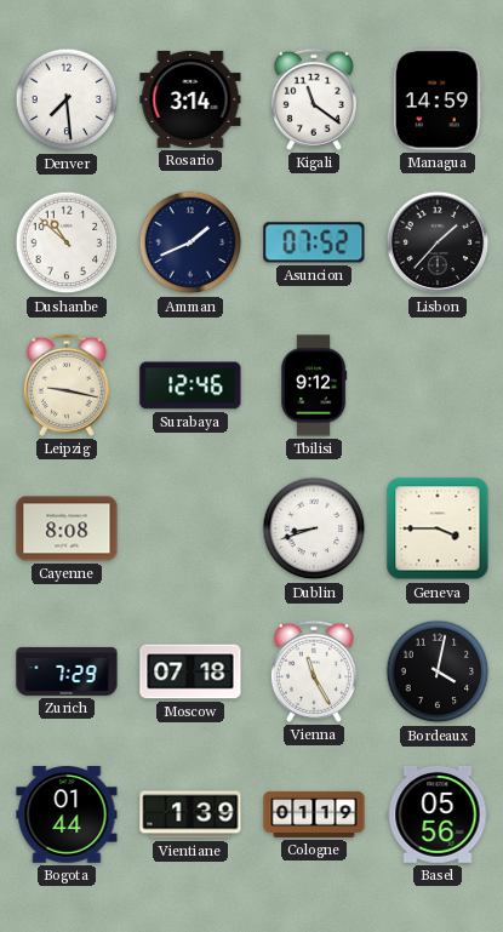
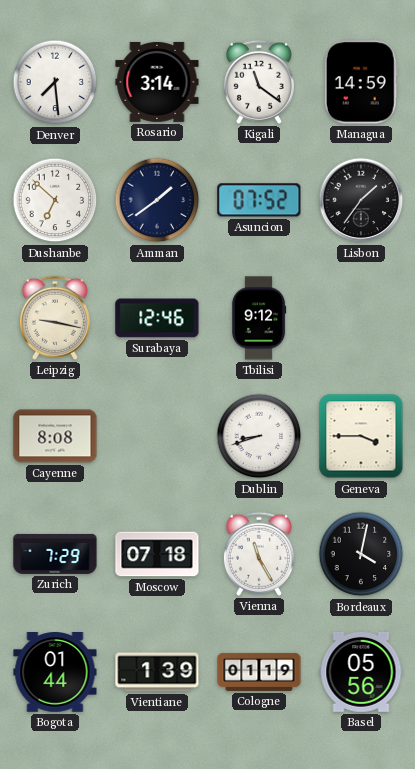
Dushanbe: 10:52 -> 6:52 (55, 200)
Amman: 1:41 -> 1:39 (157, 200)
Lisbon: 1:37 -> 1:36 (361, 200)
